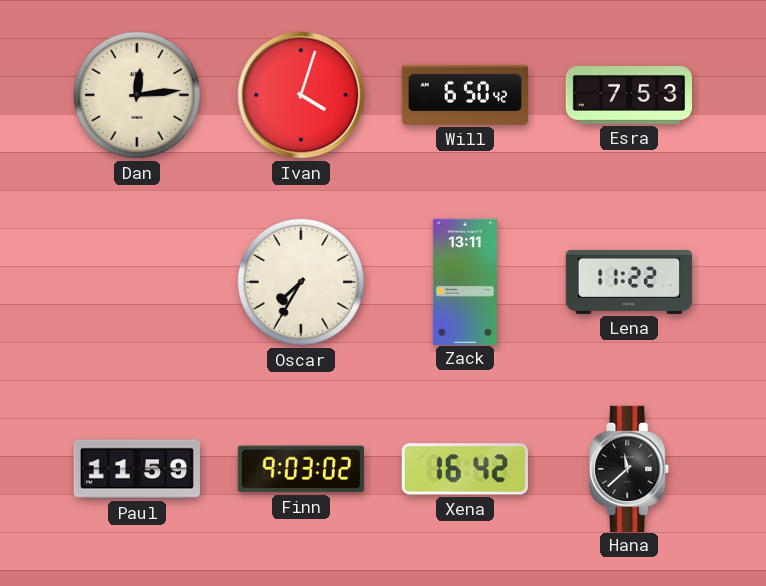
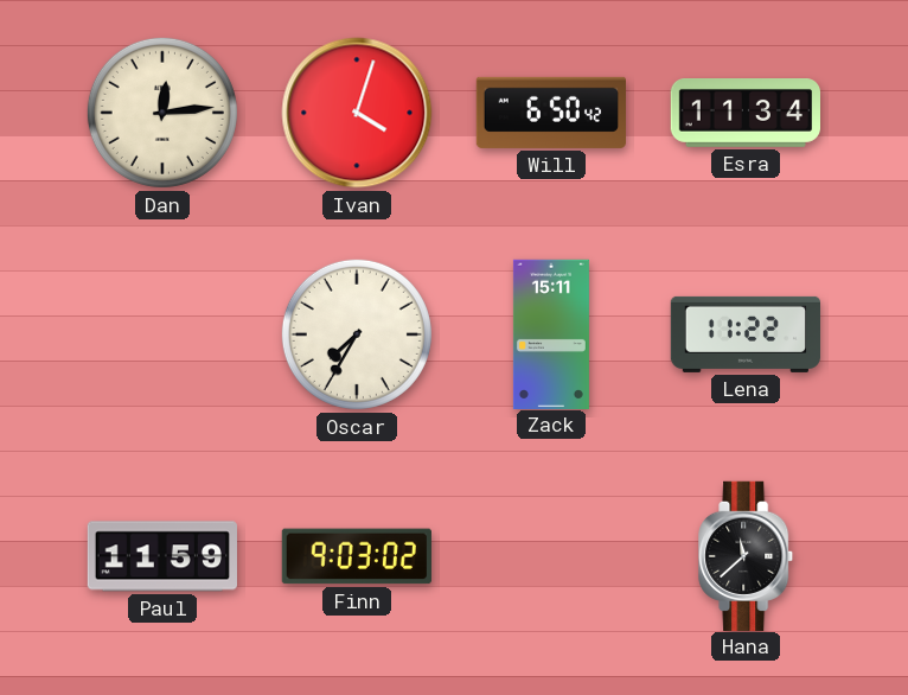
Esra: 7:53 -> 11:34 (744, 114)
Zack: 13:11 -> 15:11 (551, 333)
Xena: 16:42 -> none (465, 469)
